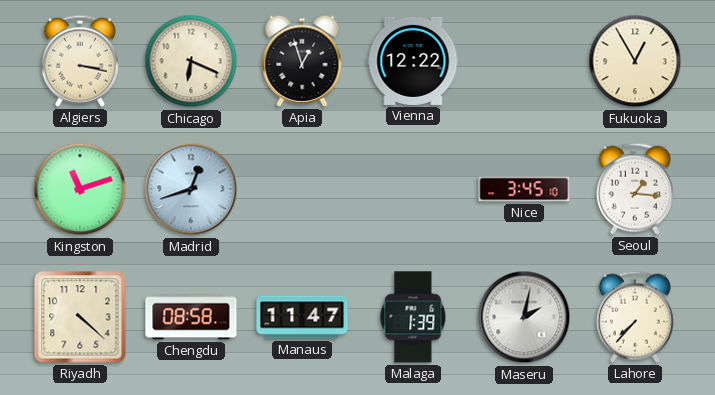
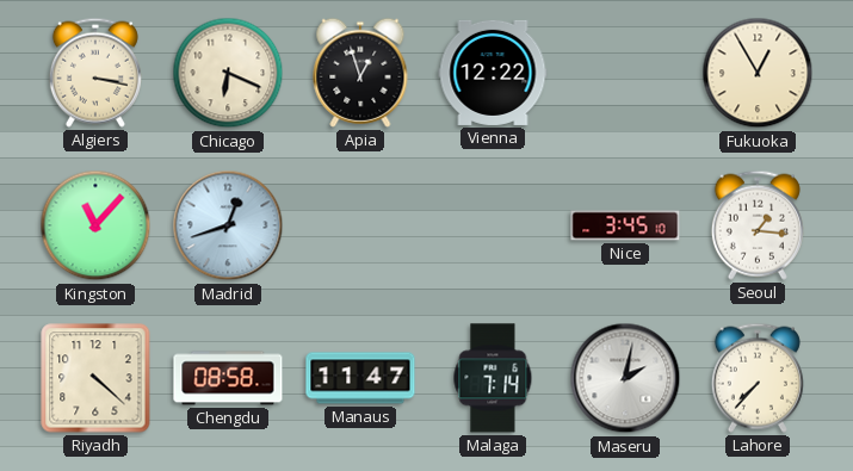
Kingston: 11:12 -> 11:07 (95, 225)
Malaga: 1:39 -> 7:14 (493, 378)
